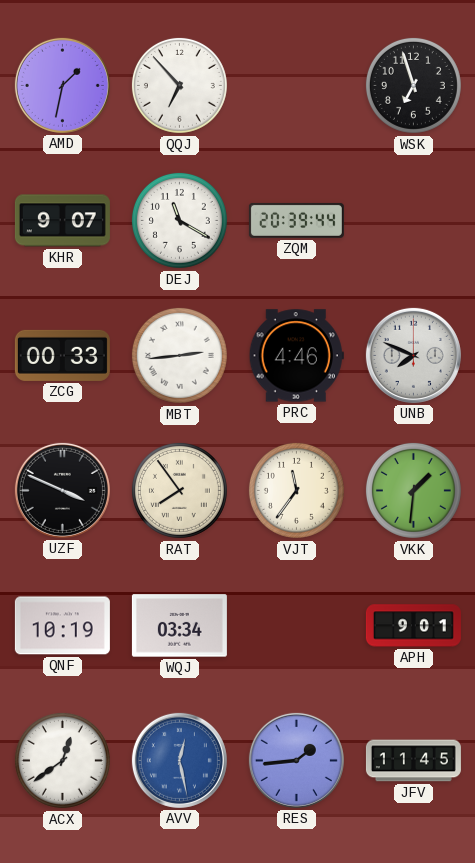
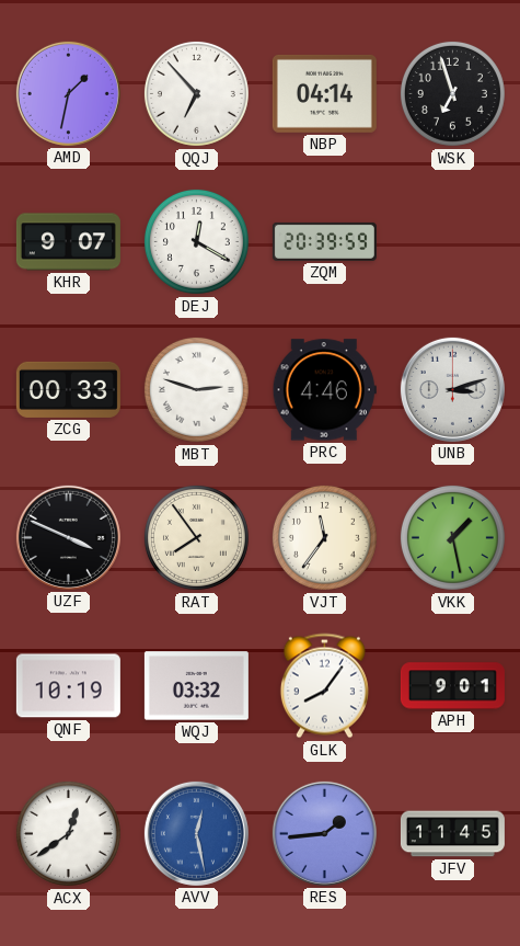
NBP: none -> 04:14 (324, 93)
DEJ: 11:20 -> 12:20 (196, 241)
ZQM: 20:39:44 -> 20:39:59 (324, 241)
MBT: 2:44 -> 2:48 (196, 389)
UNB: 7:49 -> 3:12 (452, 389)
VKK: 1:31 -> 1:28 (452, 537)
WQJ: 03:34 -> 03:32 (196, 686)
GLK: none -> 8:06 (324, 686)
